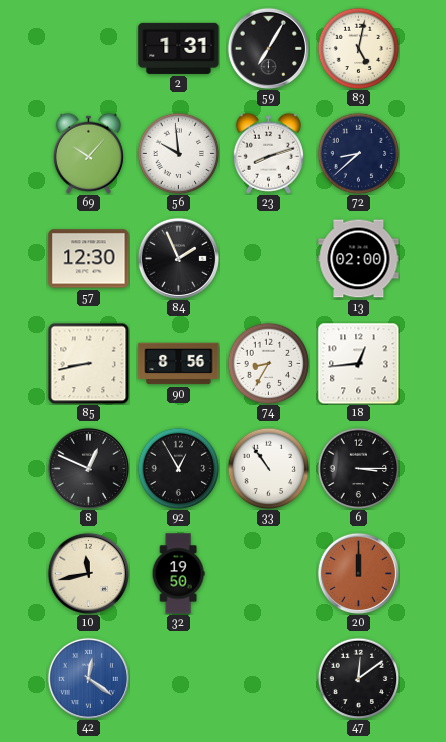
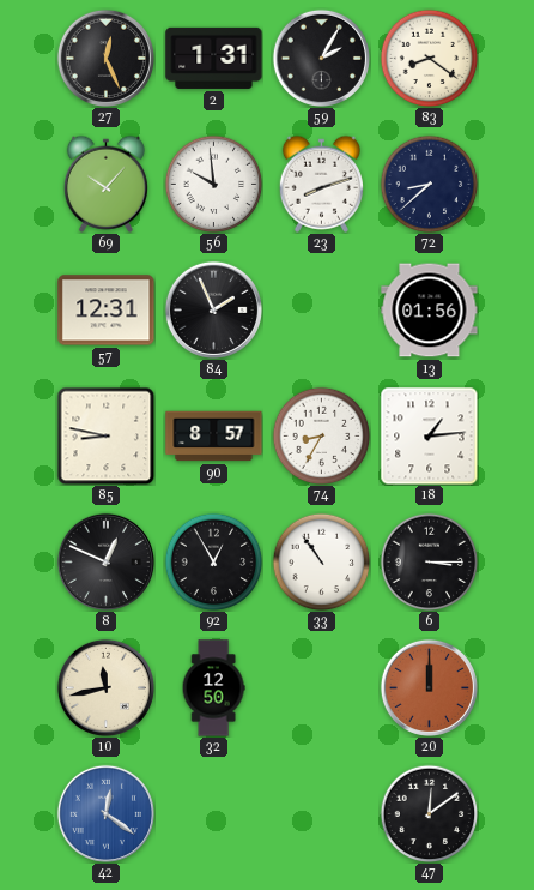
27: none -> 12:26 (105, 58)
59: 7:05 -> 2:05 (321, 58)
83: 5:02 -> 8:21 (429, 58)
57: 12:30 -> 12:31 (107, 311)
13: 02:00 -> 01:56 (430, 311)
85: 8:43 -> 8:47 (105, 435)
90: 8:56 -> 8:57 (214, 437)
18: 12:44 -> 1:14 (429, 435)
32: 19:50 -> 12:50 (213, 688)
